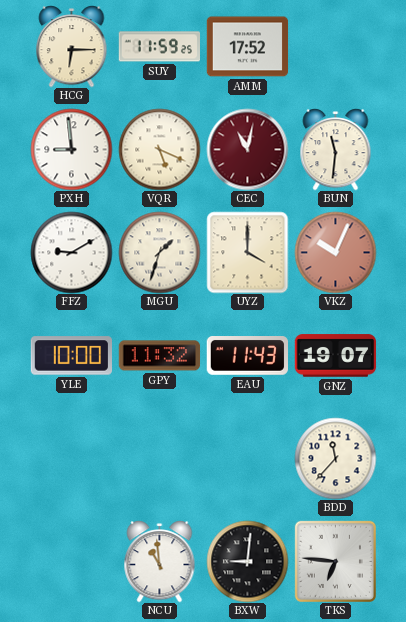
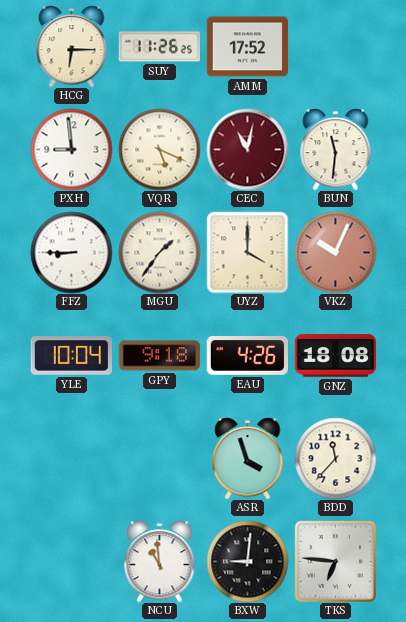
SUY: 11:59 -> 11:26 (159, 47)
FFZ: 9:10 -> 8:45 (71, 252)
MGU: 1:33 -> 1:36 (159, 252)
YLE: 10:00 -> 10:04 (71, 356)
GPY: 11:32 -> 9:18 (159, 356)
EAU: 11:43 -> 4:26 (247, 356)
GNZ: 19:07 -> 18:08 (335, 356)
ASR: none -> 3:57 (248, 458)
